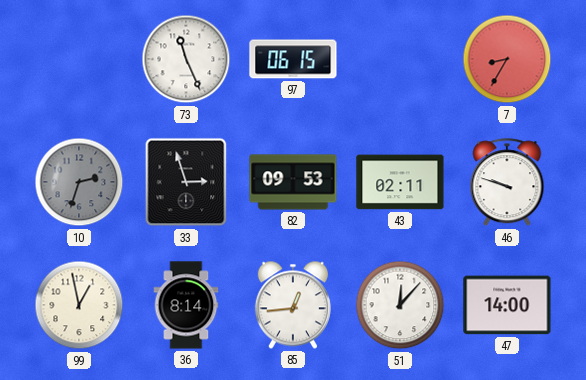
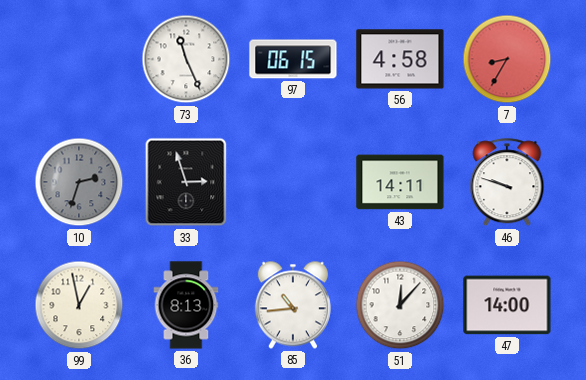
56: none -> 4:58 (400, 59)
82: 09:53 -> none (293, 182)
43: 02:11 -> 14:11 (400, 182)
36: 8:14 -> 8:13 (186, 305)
85: 12:44 -> 10:44 (293, 305)
